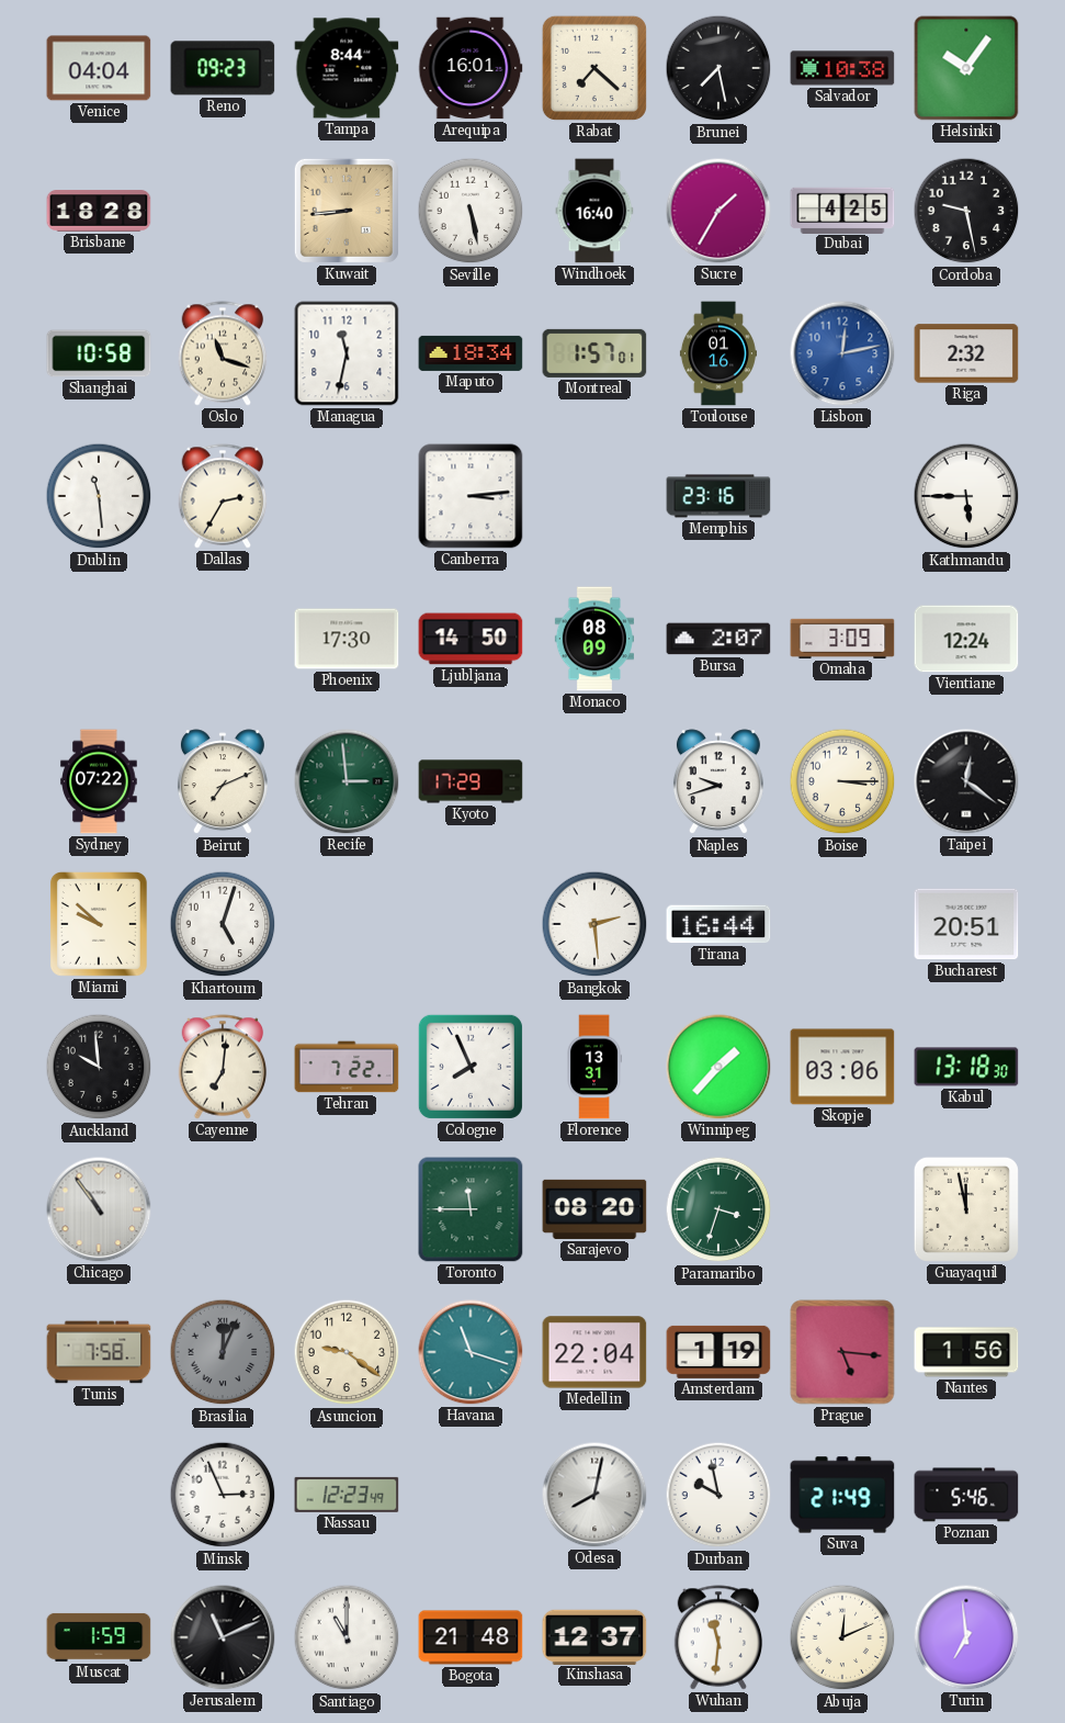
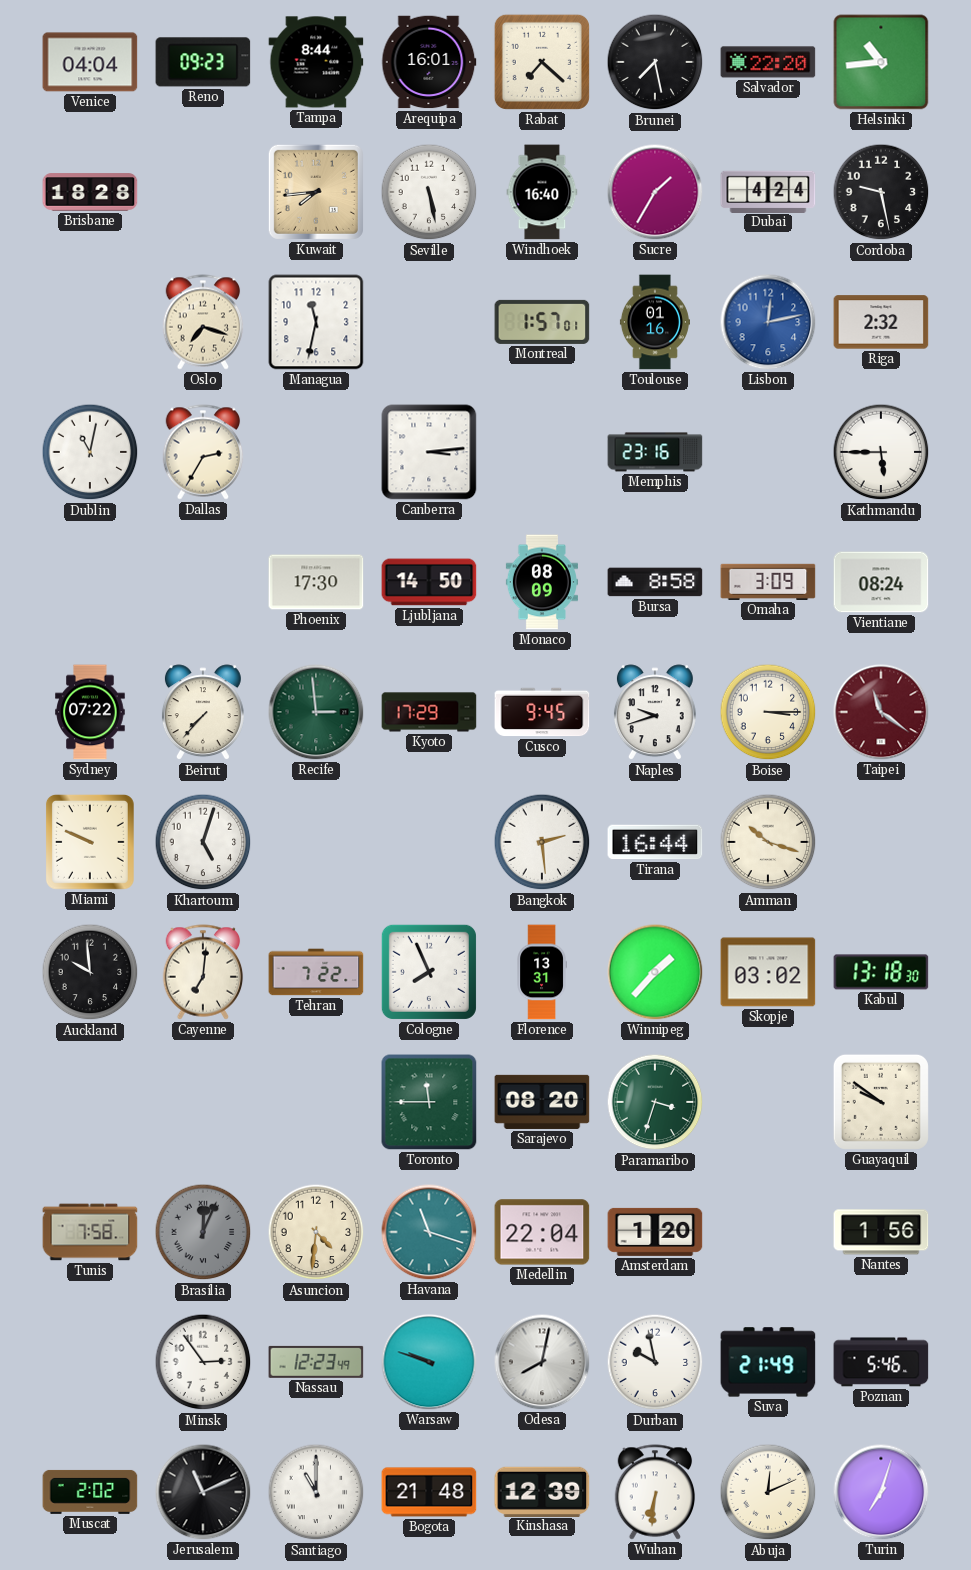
Salvador: 10:38 -> 22:20 (768, 62)
Helsinki: 10:06 -> 10:44 (881, 62)
Kuwait: 8:44 -> 7:44 (316, 192)
Dubai: 4:25 -> 4:24 (768, 191)
Shanghai: 10:58 -> none (99, 353)
Oslo: 11:18 -> 7:18 (203, 322)
Maputo: 18:34 -> none (471, 353)
Dublin: 11:29 -> 11:02 (90, 452)
Bursa: 2:07 -> 8:58 (655, 582)
Vientiane: 12:24 -> 08:24 (881, 582)
Beirut: 7:11 -> 7:37 (203, 713)
Cusco: none -> 9:45 (542, 712)
Taipei: 12:21 -> 11:21 (881, 712)
Taipei dial: black -> burgundy (881, 712)
Miami: 9:52 -> 9:49 (90, 842)
Amman: none -> 10:18 (768, 842)
Bucharest: 20:51 -> none (966, 924)
Skopje: 03:06 -> 03:02 (768, 972)
Chicago: 10:54 -> none (99, 1209)
Guayaquil: 11:58 -> 9:51 (881, 1102)
Asuncion: 9:21 -> 4:31 (316, 1232)
Amsterdam: 1:19 -> 1:20 (655, 1232)
Prague: 5:16 -> none (842, 1352)
Minsk: 2:56 -> 2:54 (203, 1362)
Warsaw: none -> 9:48 (429, 1362)
Muscat: 1:59 -> 2:02 (90, 1492)
Kinshasa: 12:37 -> 12:39 (542, 1491)
Wuhan: 11:31 -> 6:31 (655, 1492)
Turin: 6:59 -> 7:03 (881, 1492)
